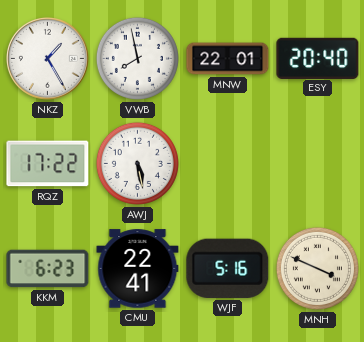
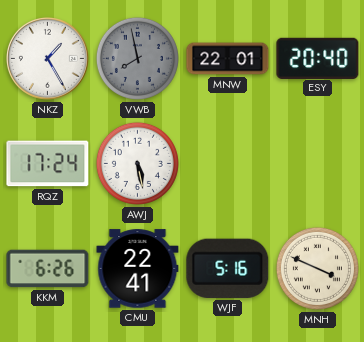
VWB dial: white -> grey (137, 58)
RQZ: 17:22 -> 17:24 (48, 164)
KKM: 6:23 -> 6:26 (48, 269)
